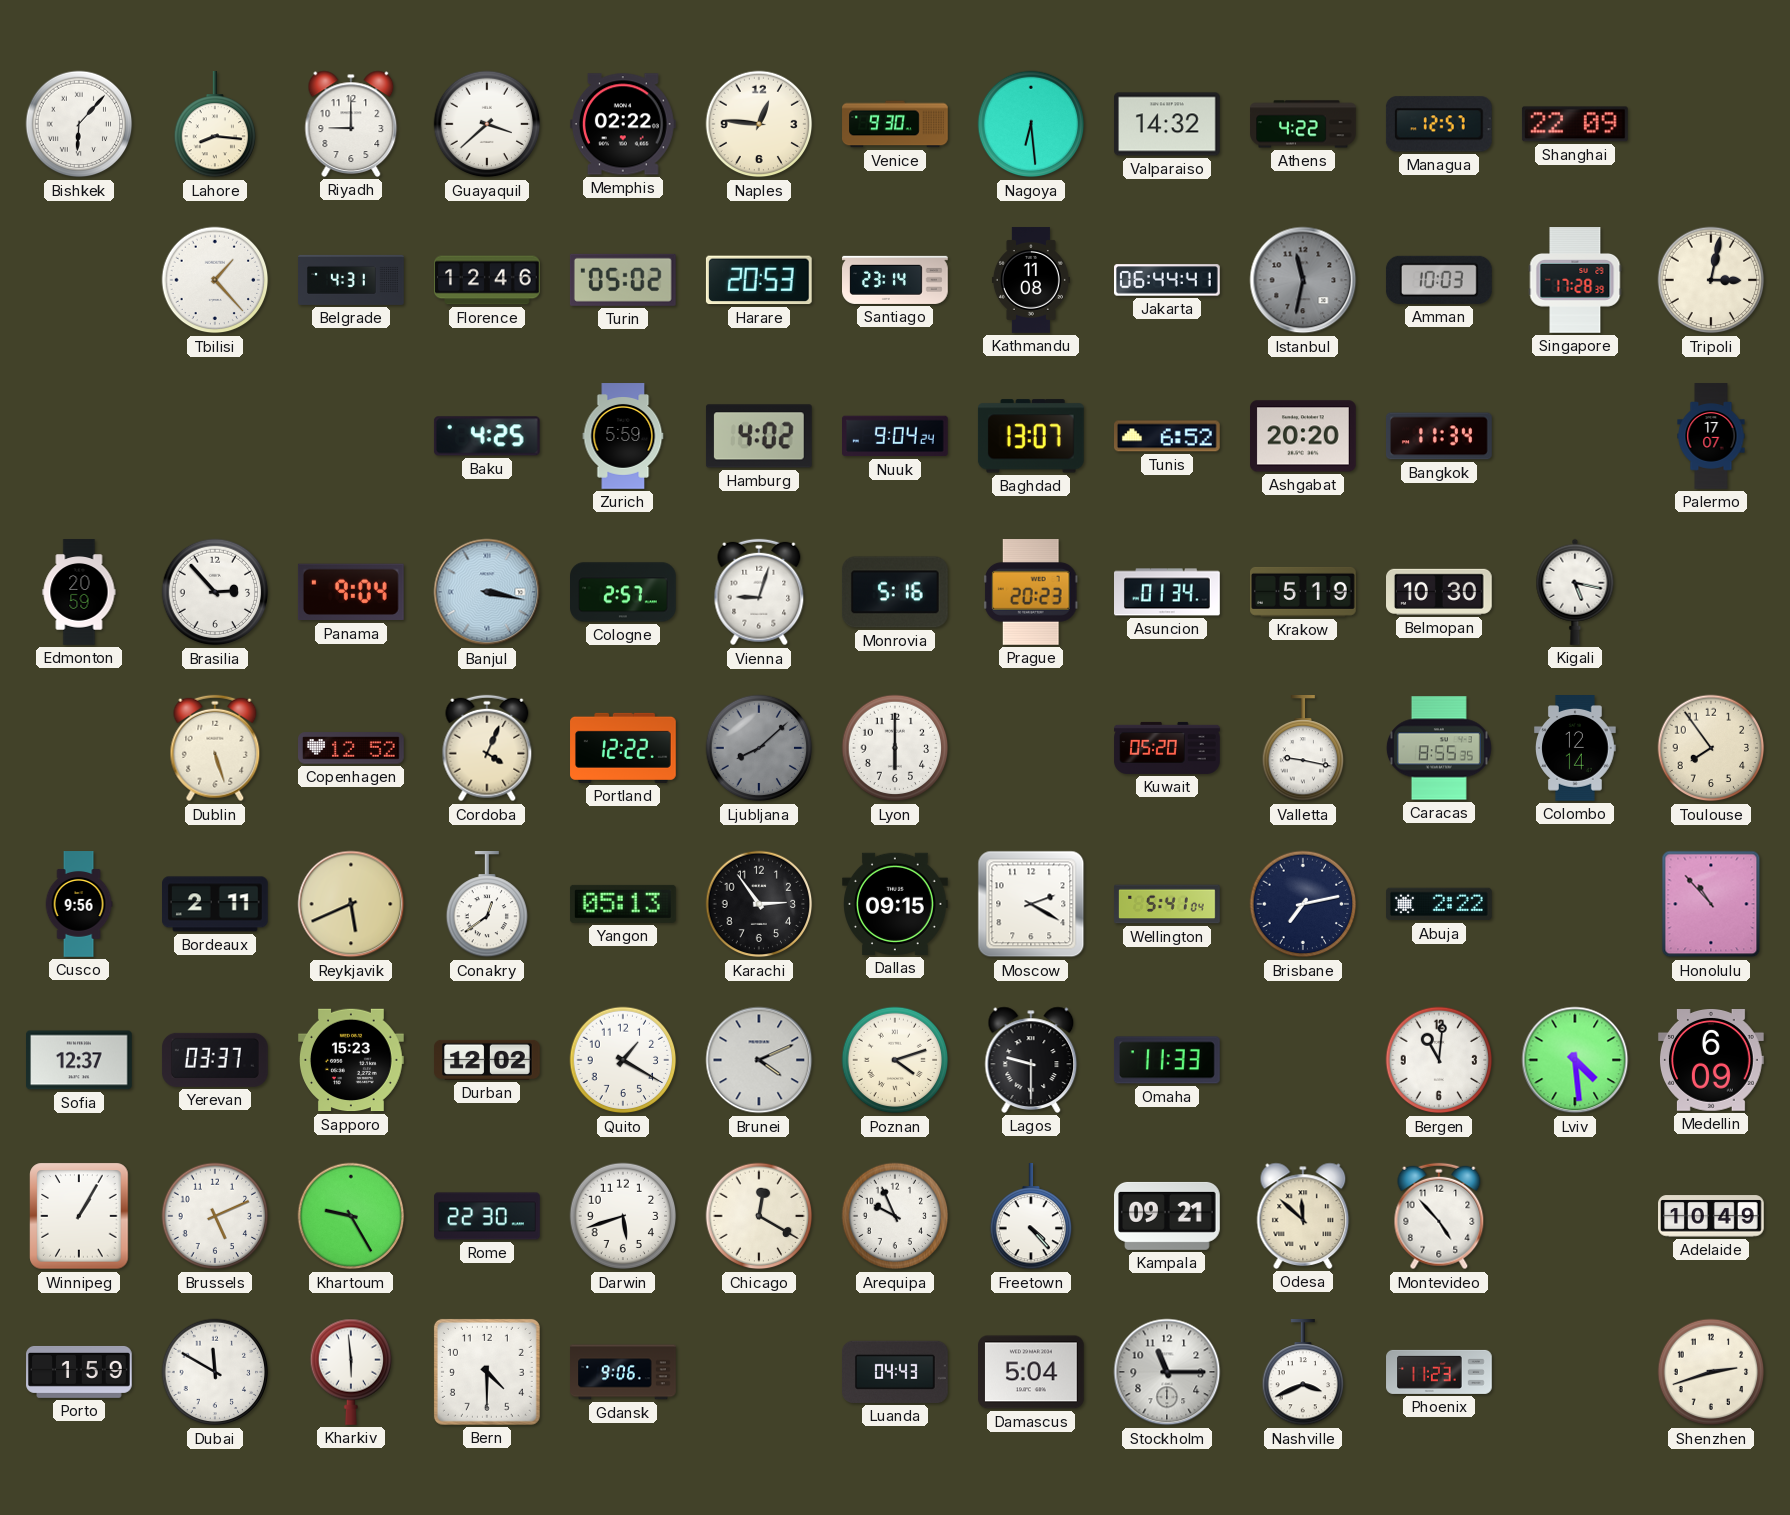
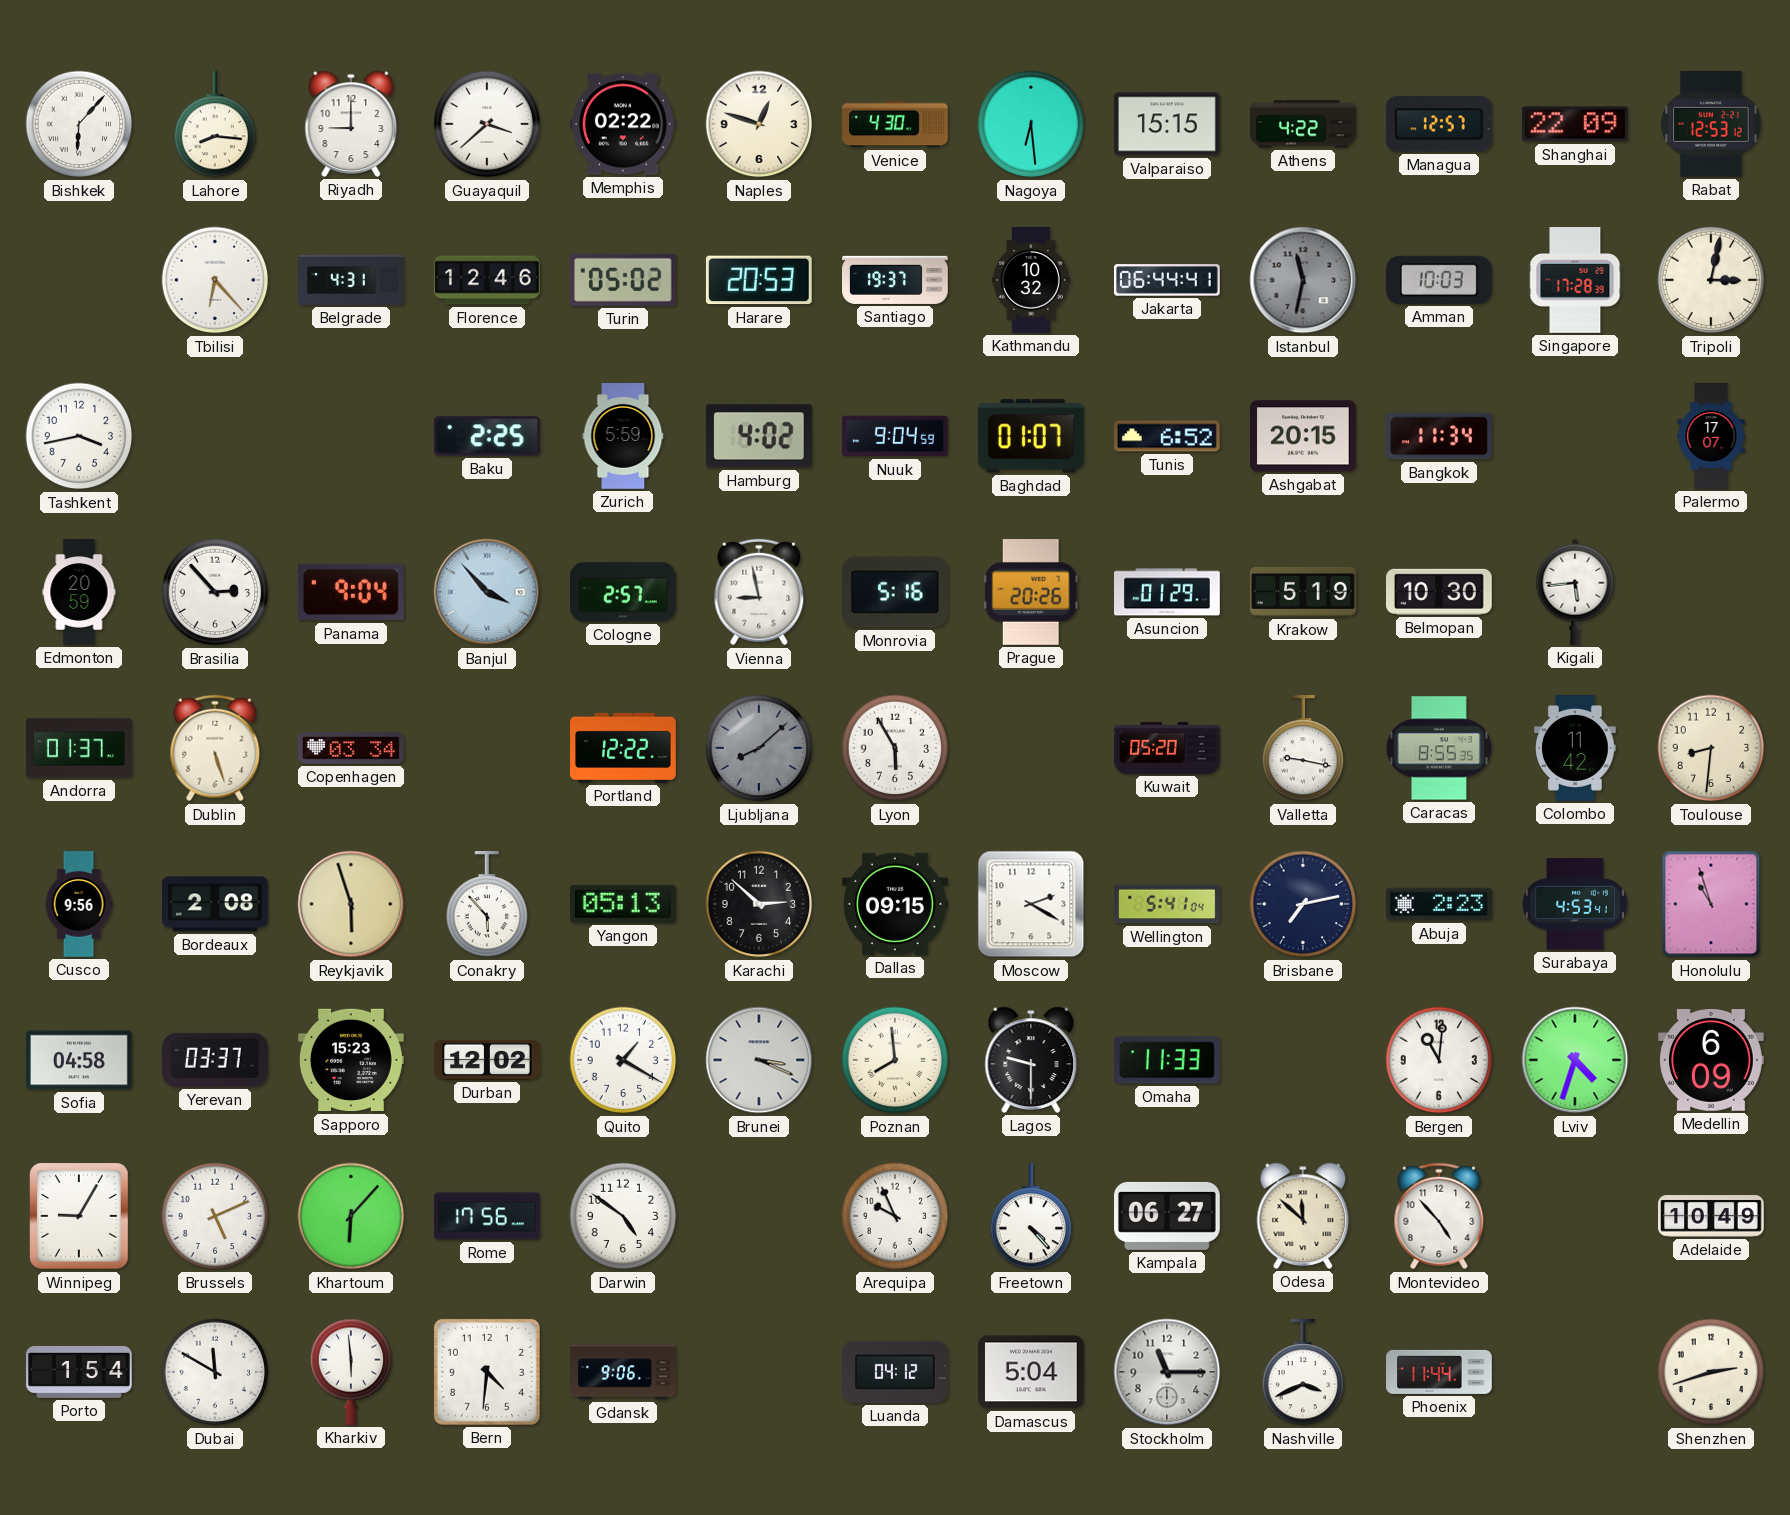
Naples: 12:46 -> 12:48 (759, 124)
Venice: 9:30 -> 4:30 (895, 124)
Valparaiso: 14:32 -> 15:15 (1168, 124)
Rabat: none -> 12:53 (1711, 125)
Tbilisi: 1:23 -> 6:23 (215, 280)
Santiago: 23:14 -> 19:37 (896, 280)
Kathmandu: 11:08 -> 10:32 (1031, 280)
Tashkent: none -> 3:43 (79, 436)
Baku: 4:25 -> 2:25 (487, 436)
Nuuk: 9:04:24 -> 9:04:59 (896, 436)
Baghdad: 13:07 -> 01:07 (1031, 436)
Ashgabat: 20:20 -> 20:15 (1304, 436)
Banjul: 3:17 -> 3:53 (487, 592)
Vienna: 9:03 -> 8:58 (759, 592)
Prague: 20:23 -> 20:26 (1031, 593)
Asuncion: 01:34 -> 01:29 (1168, 592)
Kigali: 5:17 -> 5:44 (1575, 592)
Andorra: none -> 01:37 (80, 748)
Copenhagen: 12:52 -> 03:34 (351, 748)
Cordoba: 4:04 -> none (487, 748)
Lyon: 6:00 -> 5:55 (895, 748)
Colombo: 12:14 -> 11:42 (1576, 749)
Toulouse: 7:54 -> 8:31 (1711, 748)
Bordeaux: 2:11 -> 2:08 (216, 904)
Reykjavik: 5:41 -> 5:57 (351, 904)
Conakry: 12:39 -> 5:53 (487, 905)
Karachi: 2:54 -> 2:52 (759, 904)
Abuja: 2:22 -> 2:23 (1440, 904)
Surabaya: none -> 4:53 (1575, 904)
Honolulu: 10:53 -> 10:57 (1711, 904)
Sofia: 12:37 -> 04:58 (80, 1060)
Brunei: 4:11 -> 3:19 (759, 1060)
Poznan: 4:12 -> 7:59 (895, 1060)
Lviv: 4:29 -> 4:33 (1575, 1060)
Winnipeg: 1:05 -> 9:05 (79, 1216)
Khartoum: 9:25 -> 6:07 (351, 1216)
Rome: 22:30 -> 17:56 (487, 1216)
Darwin: 5:42 -> 4:51 (623, 1216)
Chicago: 12:20 -> none (759, 1216)
Kampala: 09:21 -> 06:27 (1168, 1216)
Porto: 1:59 -> 1:54 (79, 1372)
Bern: 4:30 -> 4:31 (487, 1372)
Luanda: 04:43 -> 04:12 (896, 1372)
Phoenix: 11:23 -> 11:44 (1439, 1372)
